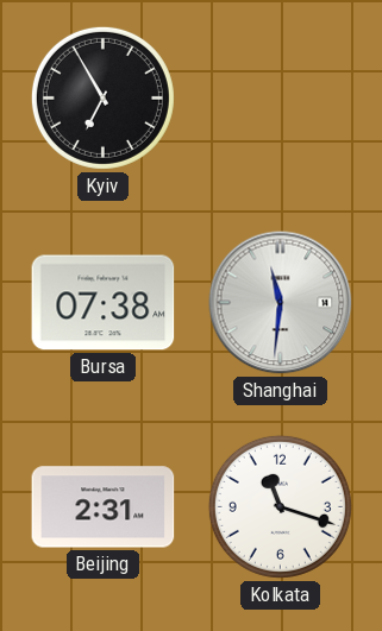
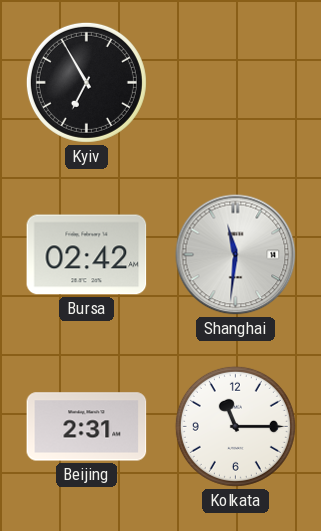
Bursa: 07:38 -> 02:42 (87, 255)
Kolkata: 11:18 -> 11:15 (235, 426)
